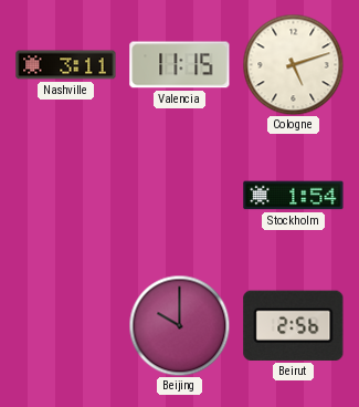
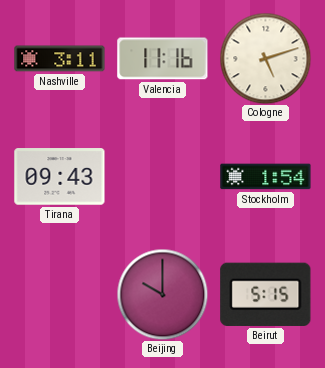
Valencia: 11:15 -> 11:16 (163, 59)
Tirana: none -> 09:43 (60, 177)
Beirut: 2:56 -> 5:15 (266, 294)
